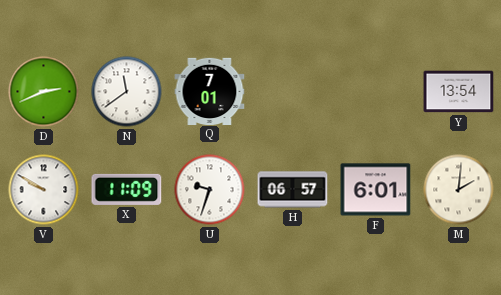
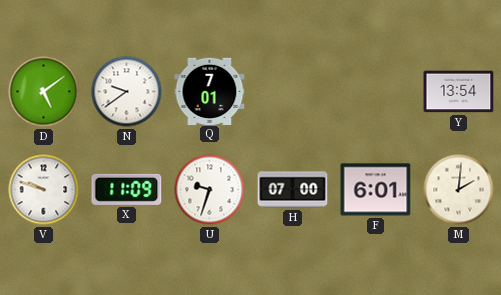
D: 2:41 -> 5:09 (44, 92)
N: 11:39 -> 9:39 (127, 92)
V: 9:50 -> 9:48 (44, 190)
H: 06:57 -> 07:00 (293, 190)
